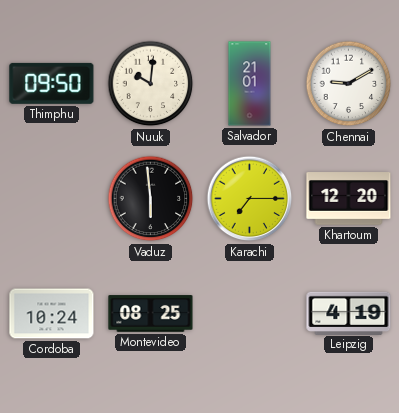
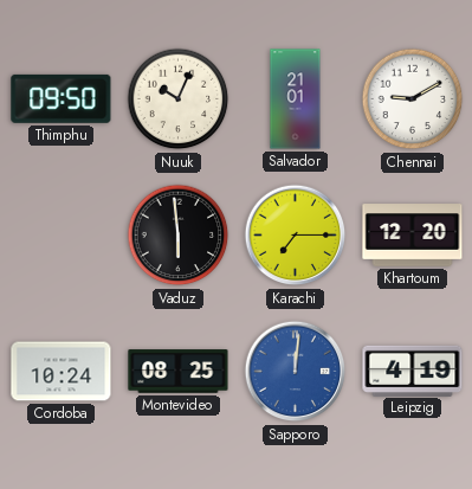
Nuuk: 10:01 -> 10:04 (179, 99)
Sapporo: none -> 12:01 (296, 372)
